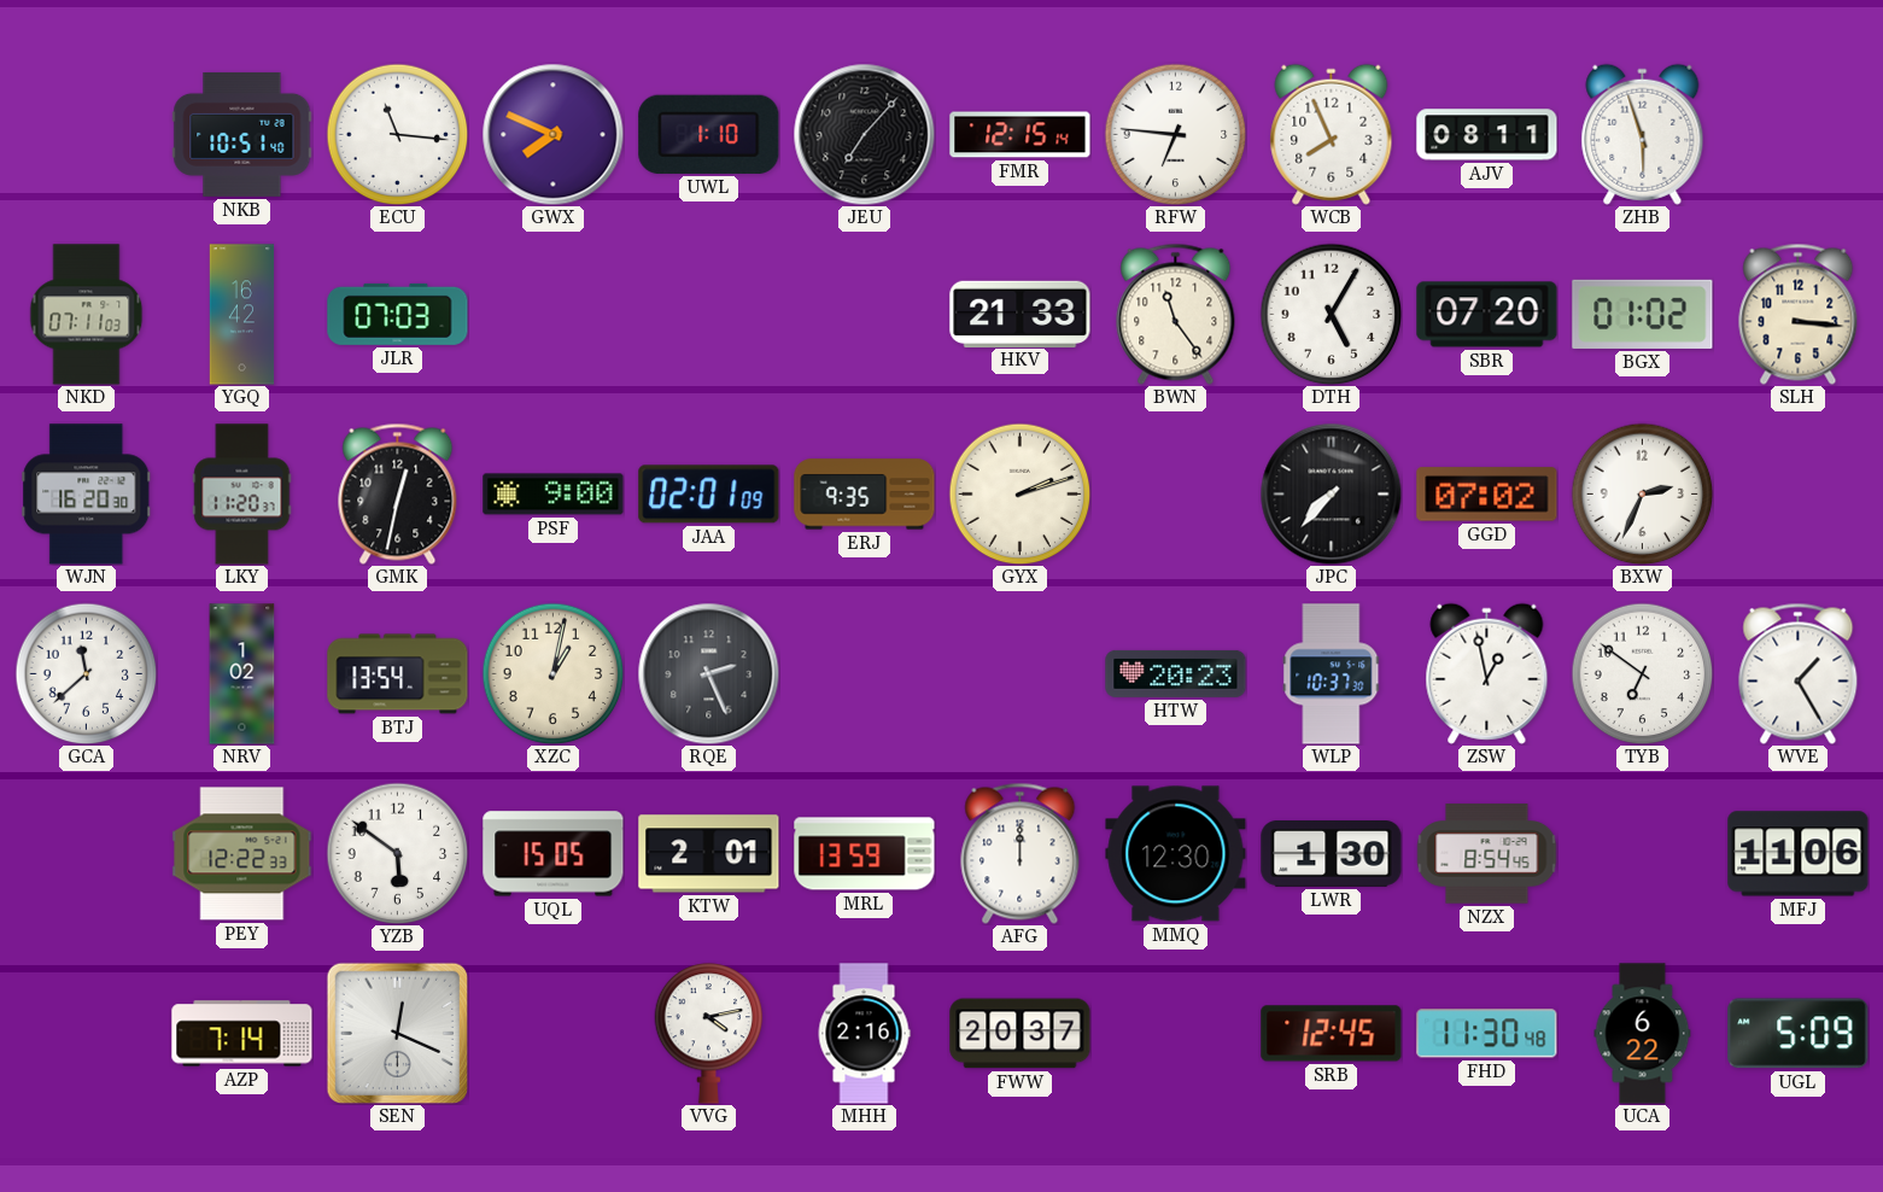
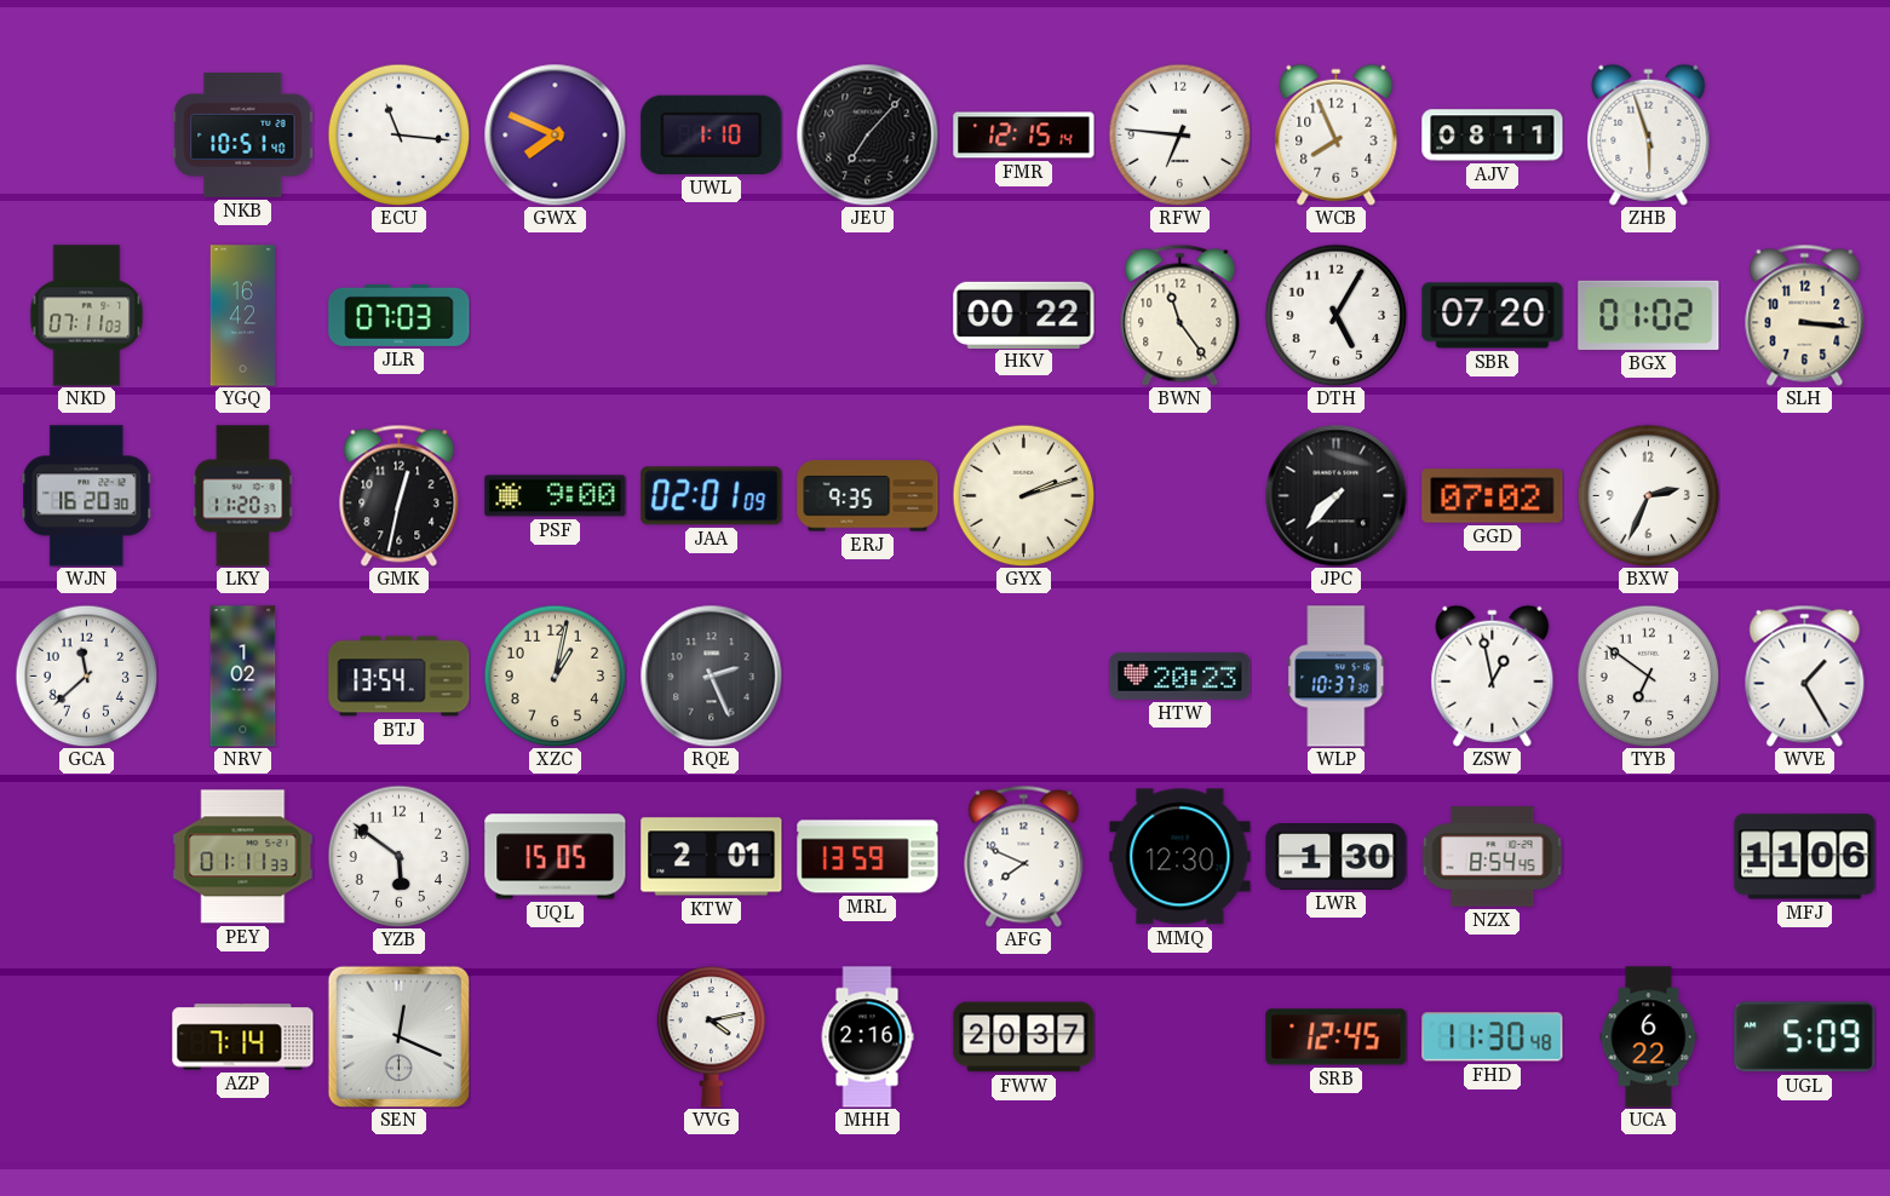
HKV: 21:33 -> 00:22 (1024, 315)
PEY: 12:22 -> 01:11 (243, 857)
AFG: 12:00 -> 7:49 (1024, 856)
